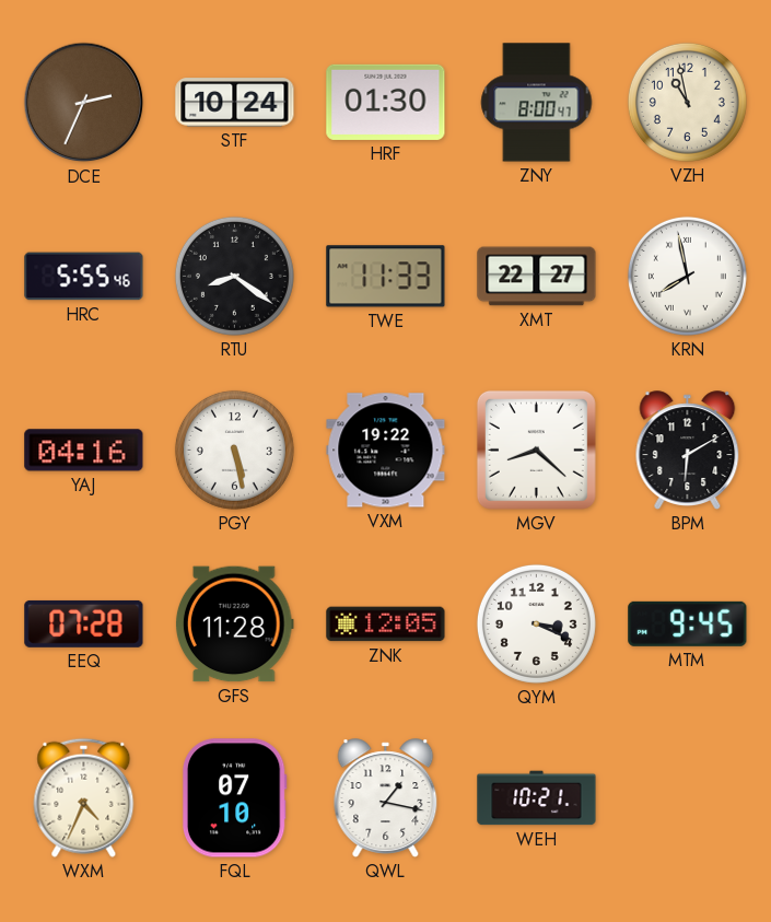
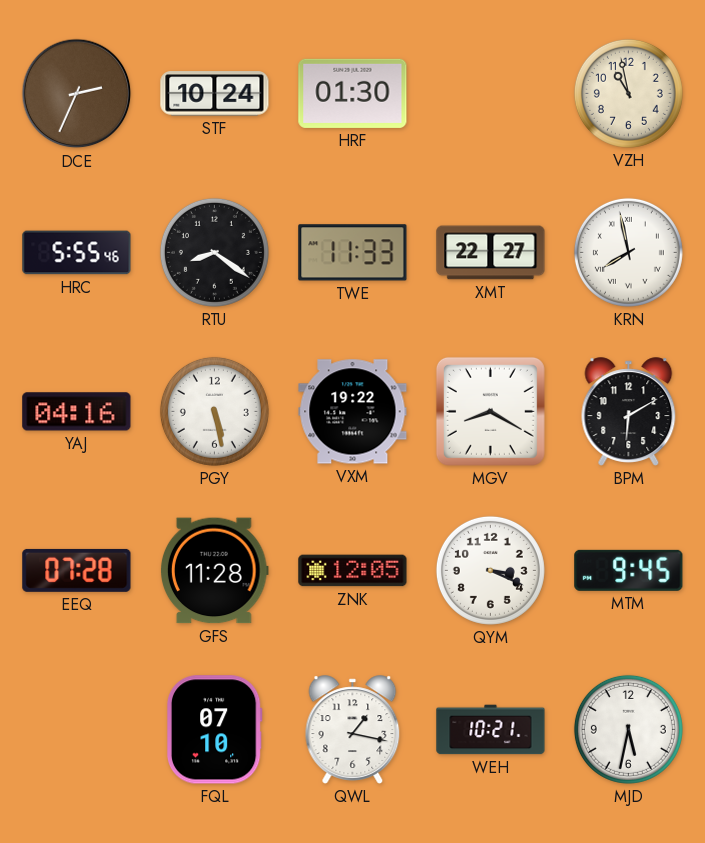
ZNY: 8:00 -> none (537, 103)
MGV: 8:22 -> 8:20 (490, 411)
WXM: 4:34 -> none (84, 797)
MJD: none -> 5:32 (628, 729)
